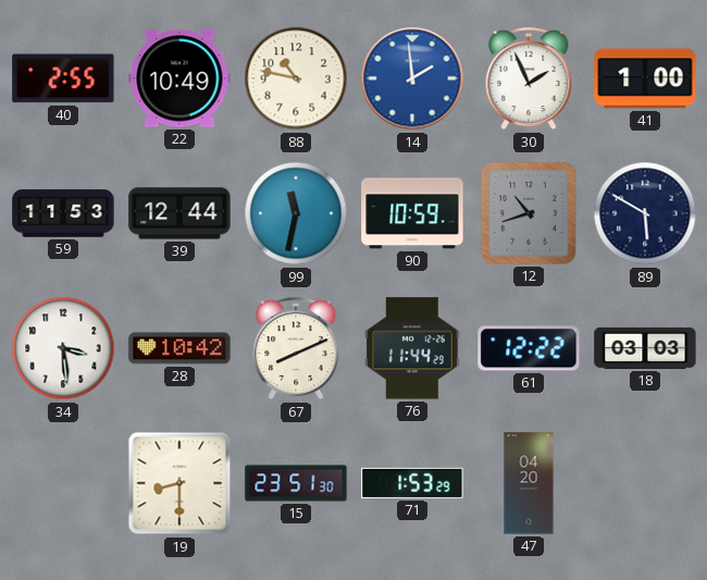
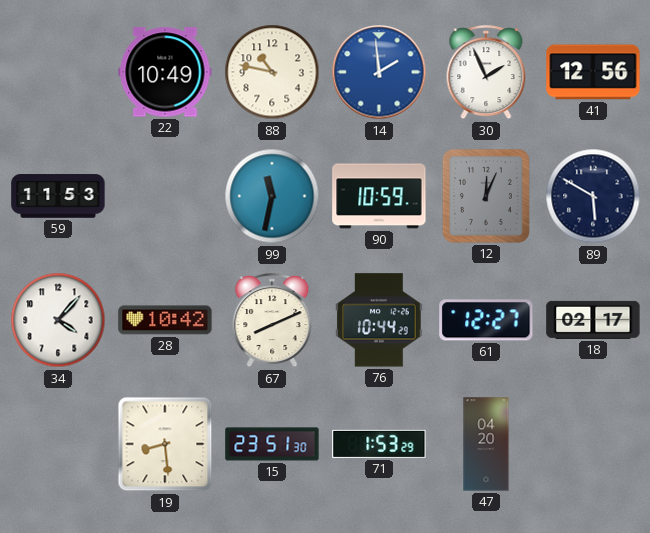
40: 2:55 -> none (63, 78)
41: 1:00 -> 12:56 (593, 72)
39: 12:44 -> none (179, 213)
12: 10:42 -> 12:04 (486, 196)
34: 3:29 -> 4:07 (58, 320)
76: 11:44 -> 10:44 (379, 320)
61: 12:22 -> 12:27 (486, 320)
18: 03:03 -> 02:17 (593, 320)
19: 8:30 -> 8:29 (165, 444)
